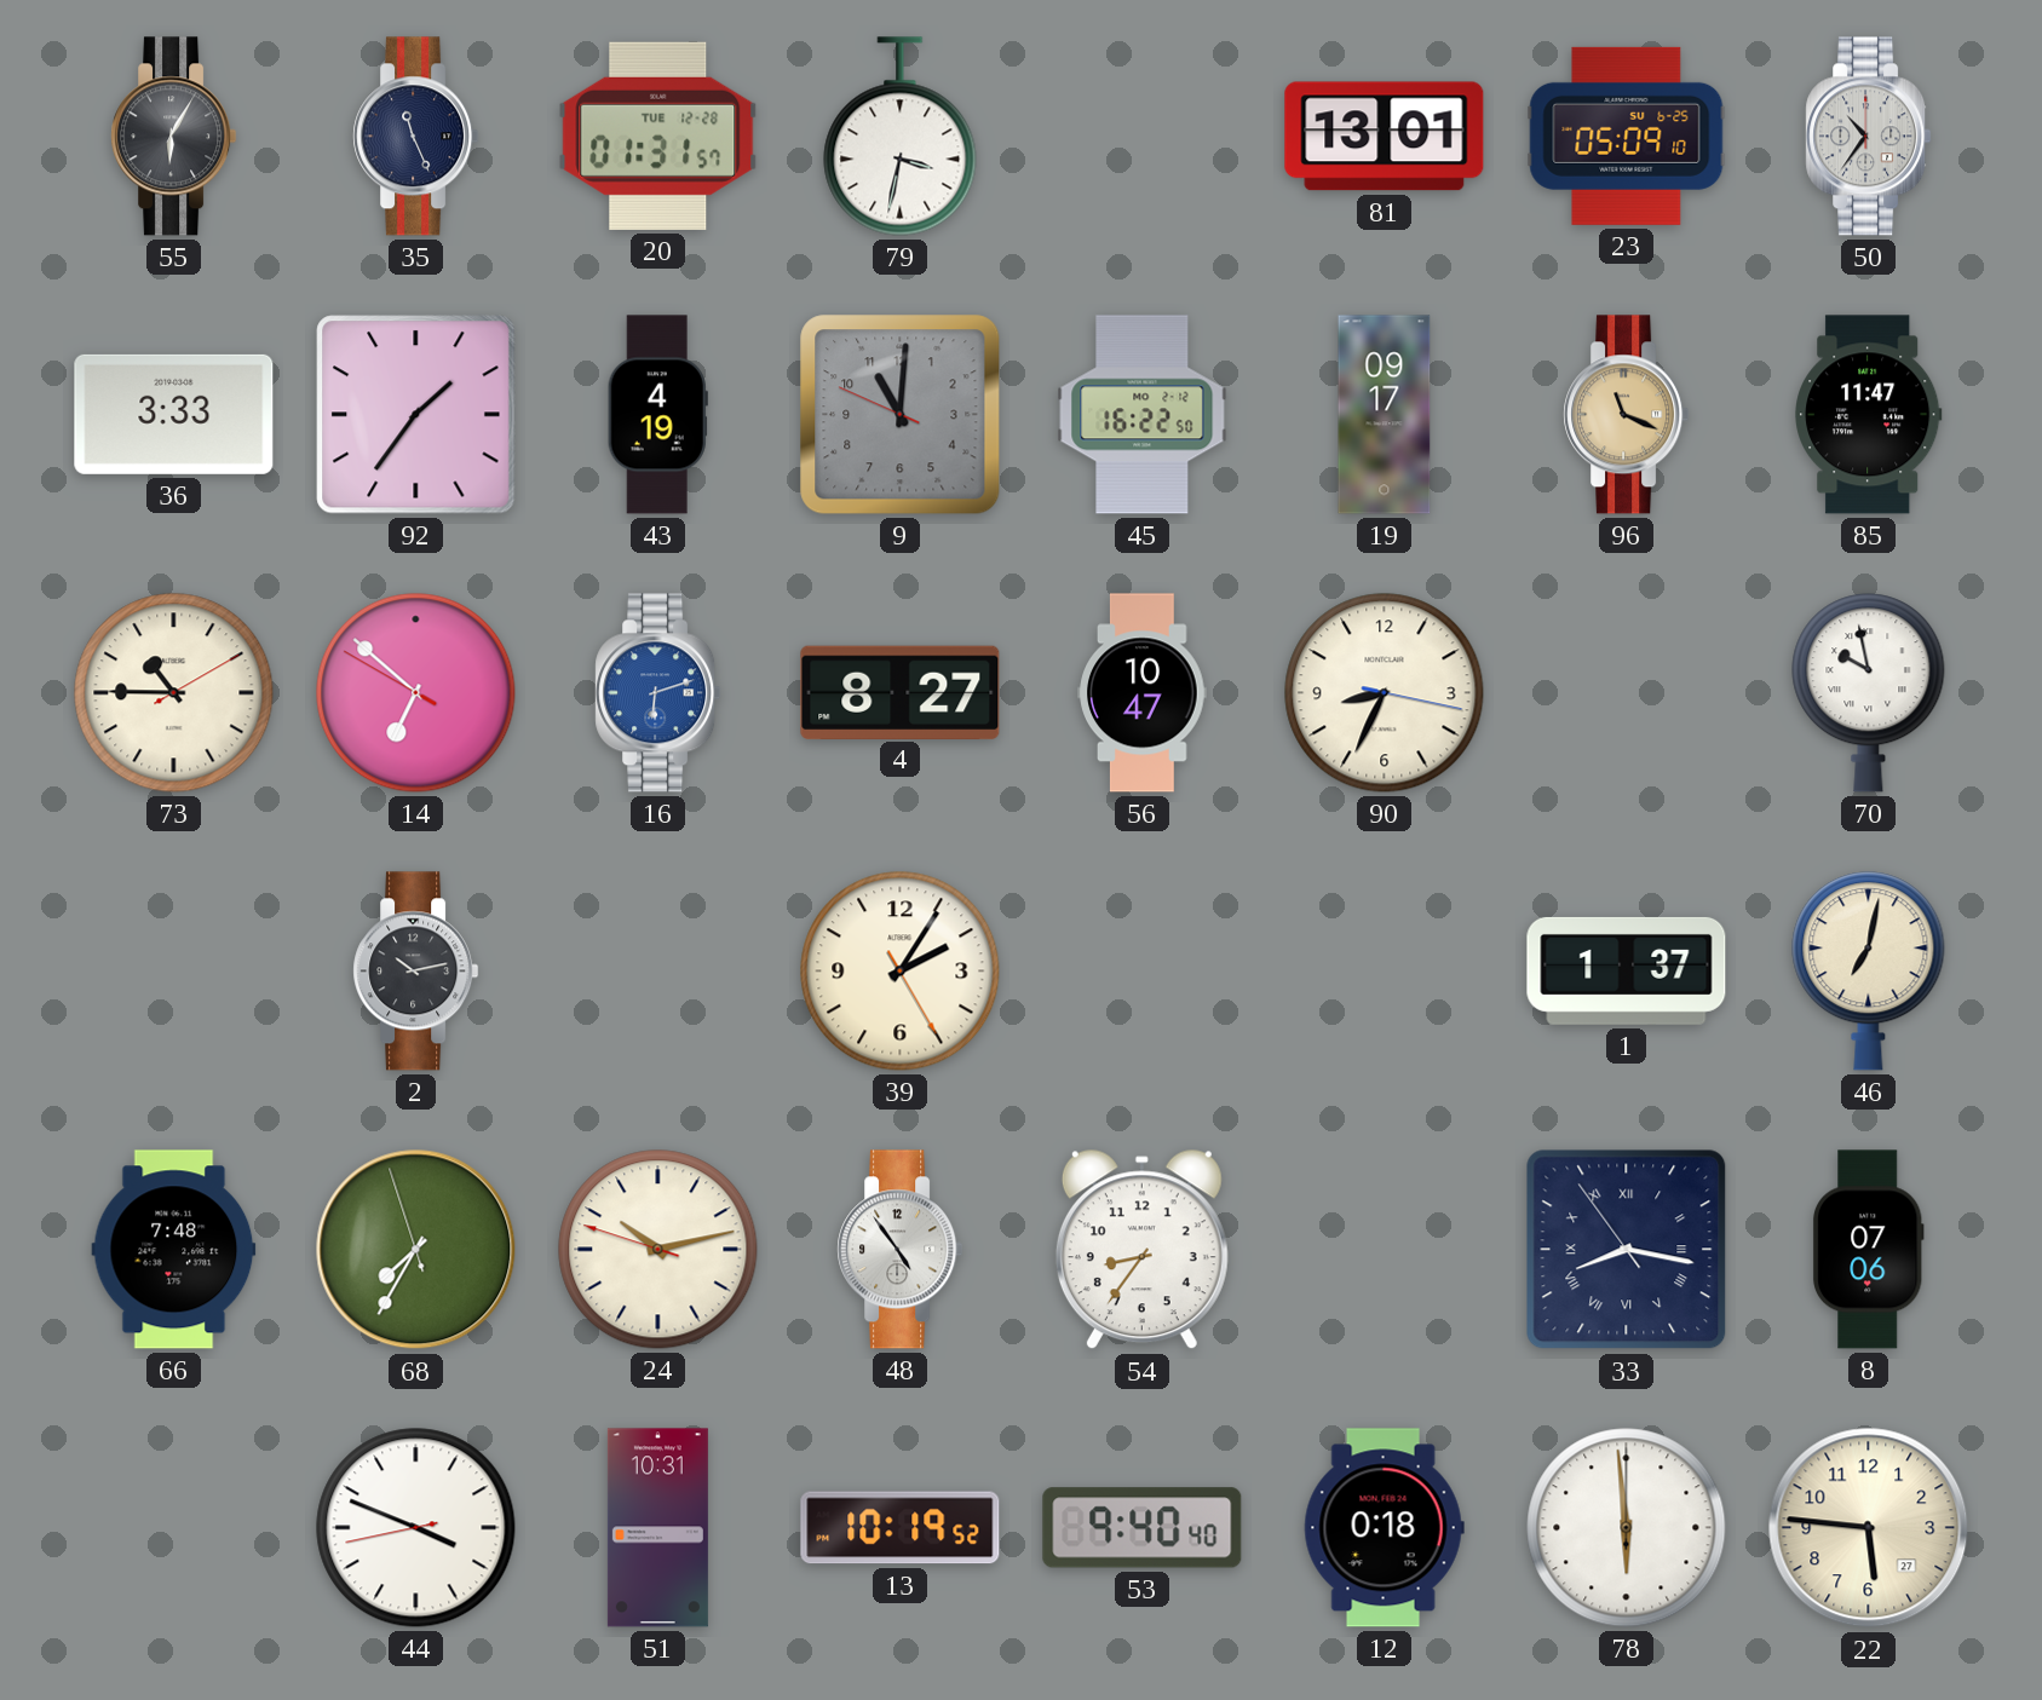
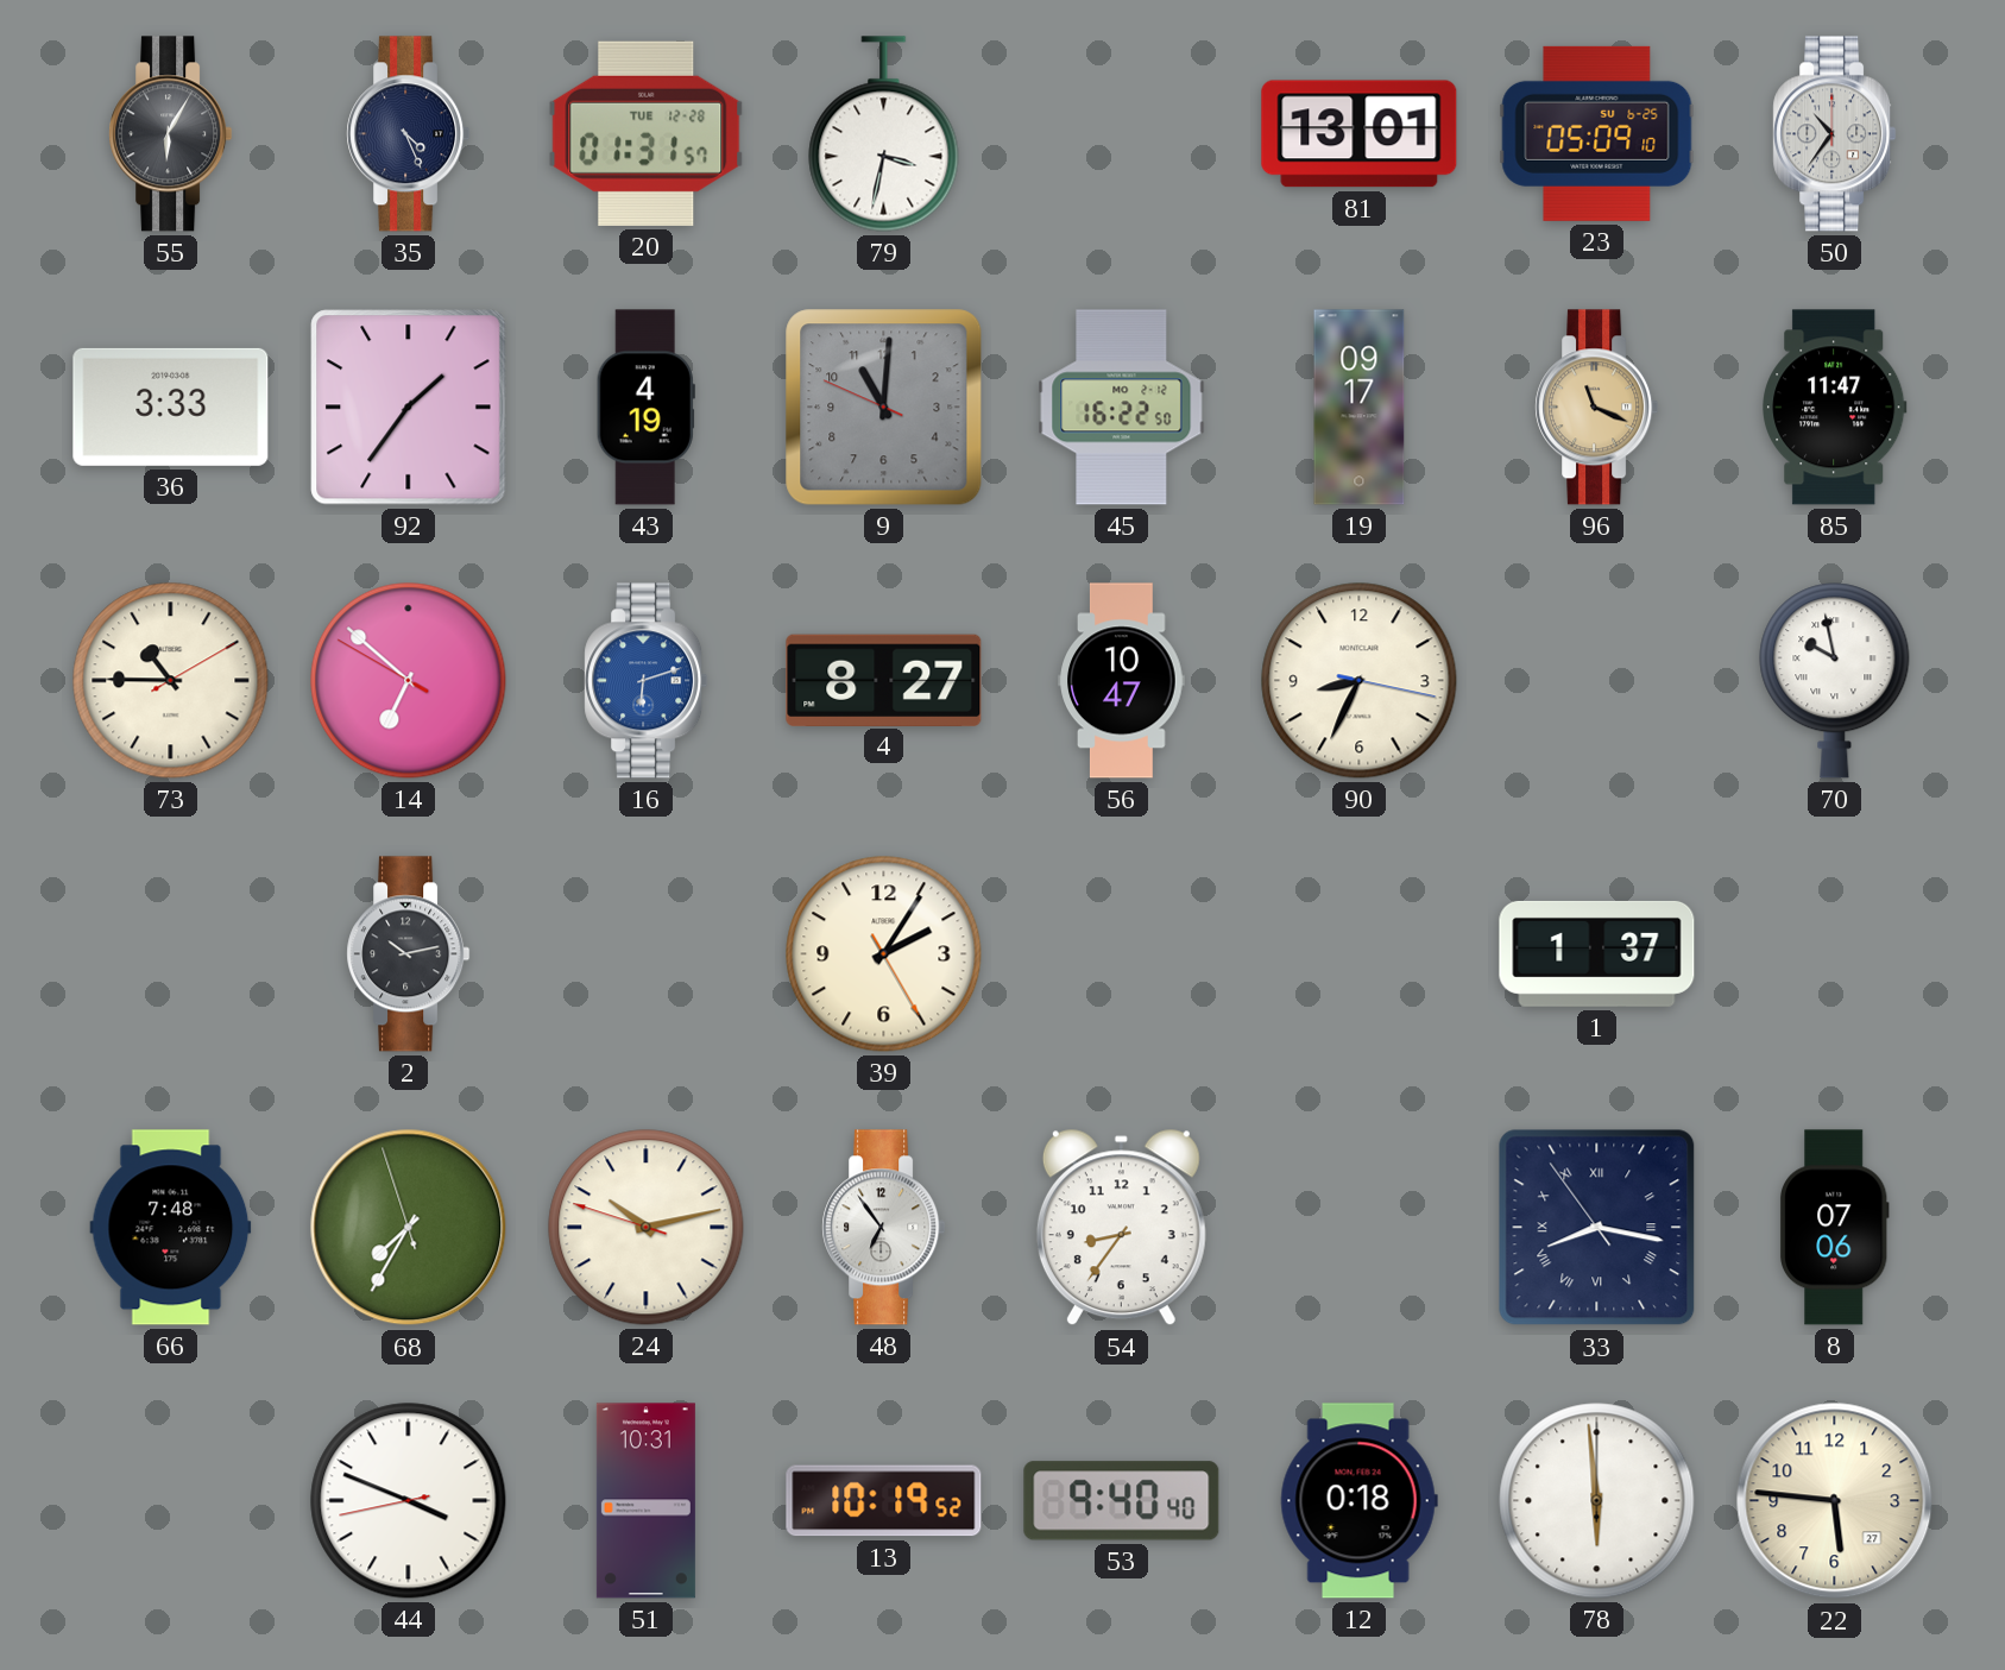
35: 11:26 -> 4:26 (409, 134)
46: 7:02 -> none (1869, 972)
48: 4:54 -> 6:54 (884, 1228)
